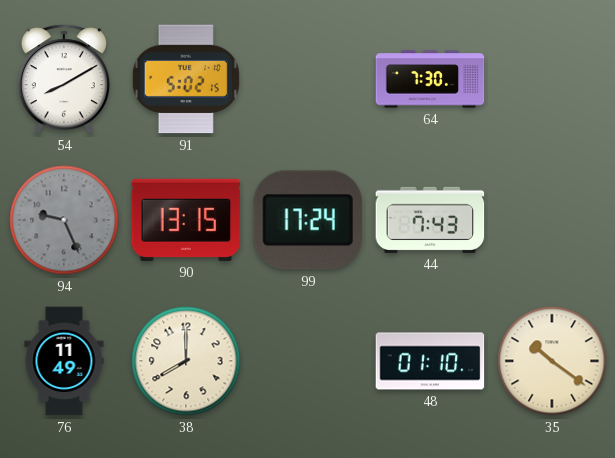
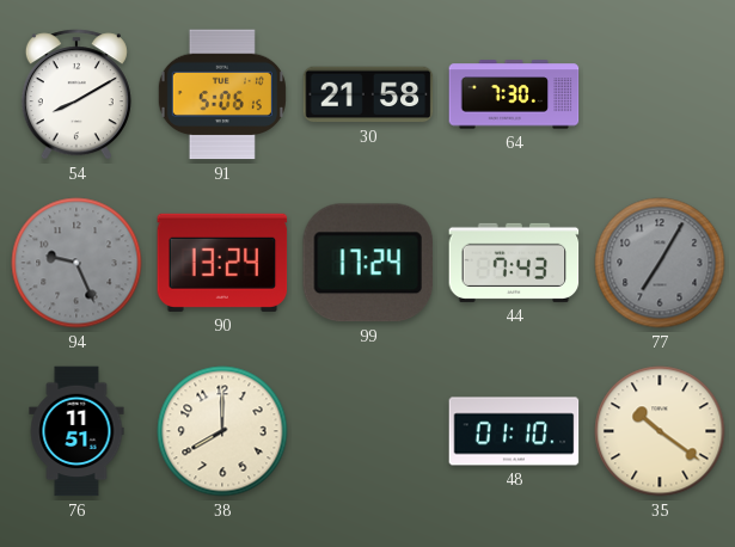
91: 5:02 -> 5:06 (222, 94)
30: none -> 21:58 (368, 94)
90: 13:15 -> 13:24 (222, 263)
77: none -> 7:05 (660, 263)
76: 11:49 -> 11:51 (76, 431)
